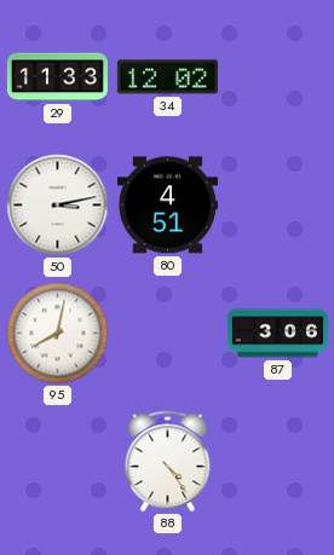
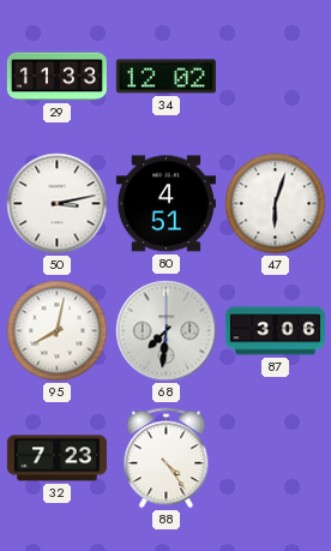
47: none -> 6:03 (276, 204)
68: none -> 7:31 (167, 331)
32: none -> 7:23 (56, 459)
